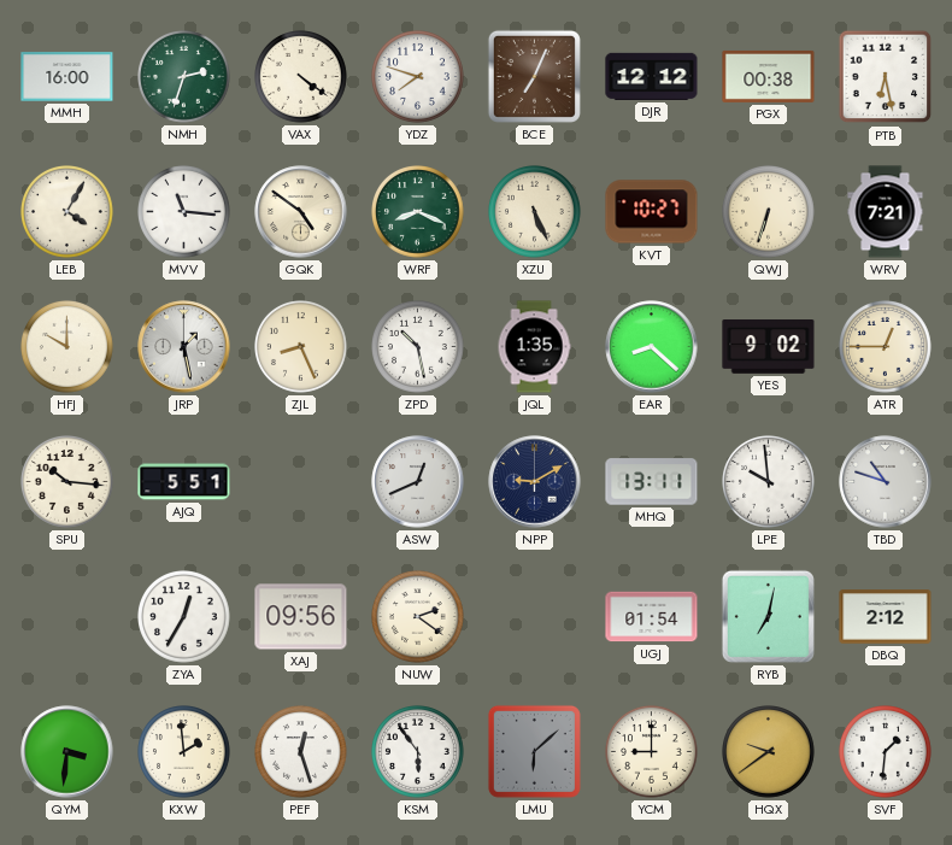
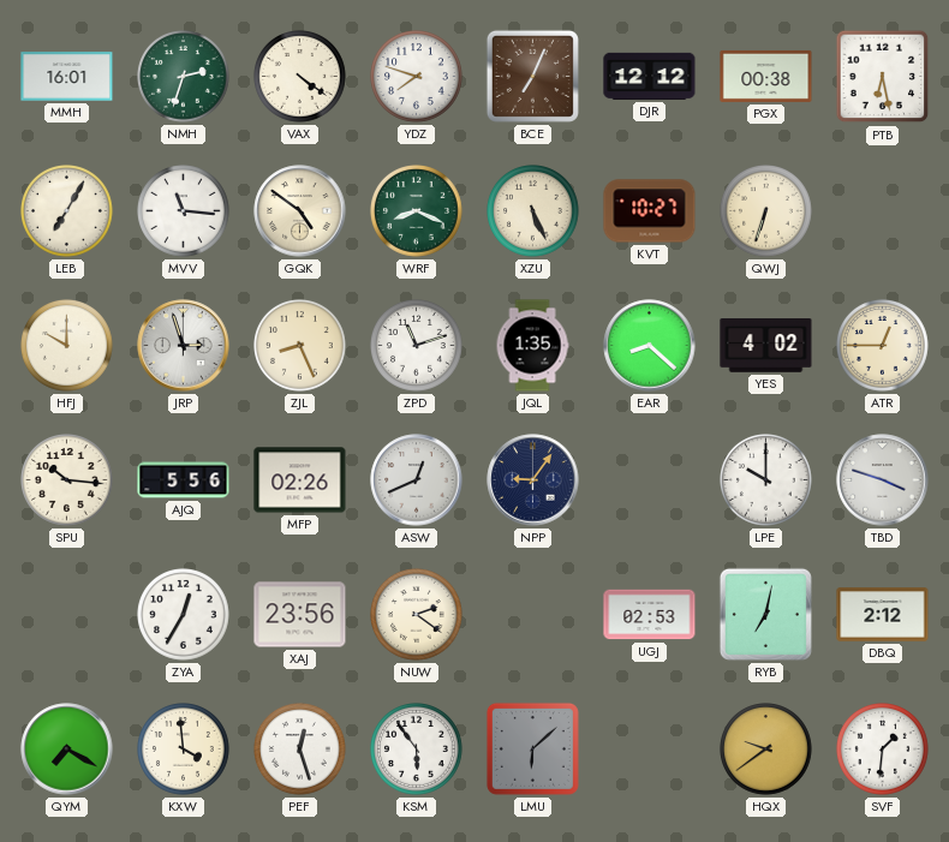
MMH: 16:00 -> 16:01 (67, 77)
LEB: 4:05 -> 7:05 (67, 211)
WRV: 7:21 -> none (886, 212)
JRP: 1:28 -> 2:57 (184, 346)
ZPD: 10:28 -> 11:12 (417, 346)
YES: 9:02 -> 4:02 (766, 346)
AJQ: 5:51 -> 5:56 (184, 480)
MFP: none -> 02:26 (300, 480)
NPP: 9:10 -> 9:06 (533, 480)
MHQ: 13:11 -> none (652, 482)
LPE: 9:59 -> 10:00 (766, 480)
TBD: 10:48 -> 3:48 (883, 480)
XAJ: 09:56 -> 23:56 (300, 615)
UGJ: 01:54 -> 02:53 (650, 615)
QYM: 3:31 -> 7:20 (67, 750)
KXW: 1:59 -> 3:59 (184, 750)
YCM: 9:00 -> none (652, 752)
